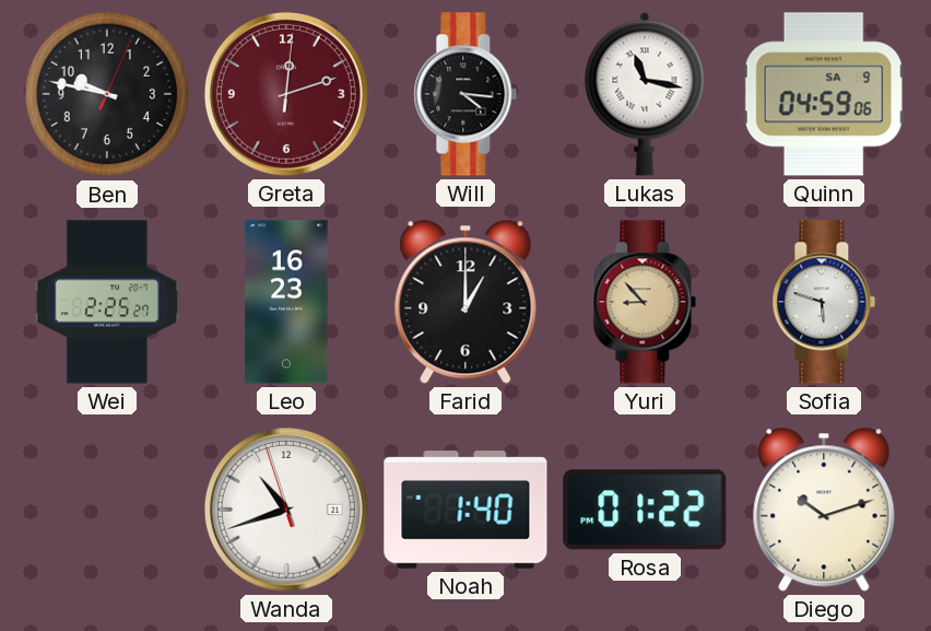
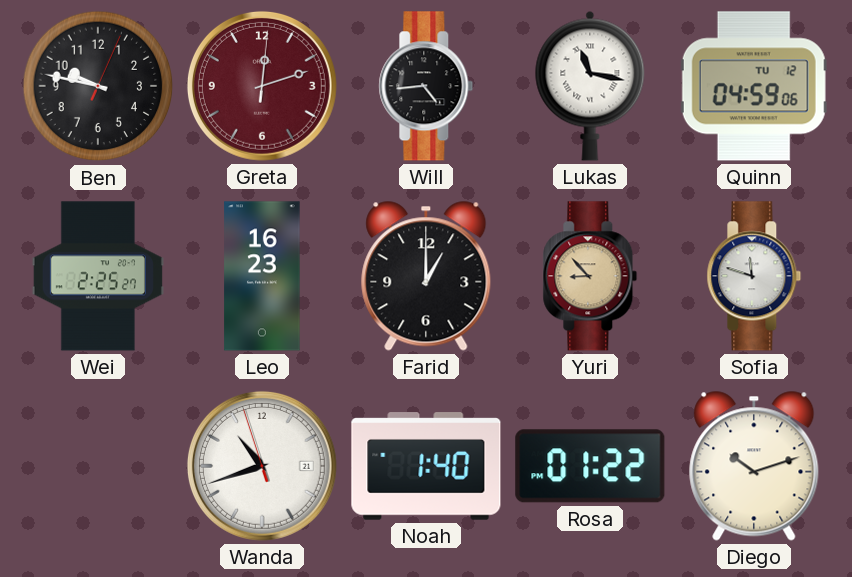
Will: 4:16 -> 4:44 (426, 86)
Quinn date: SA 9 -> TU 12 (754, 86)
Sofia: 5:48 -> 11:48 (754, 276)
